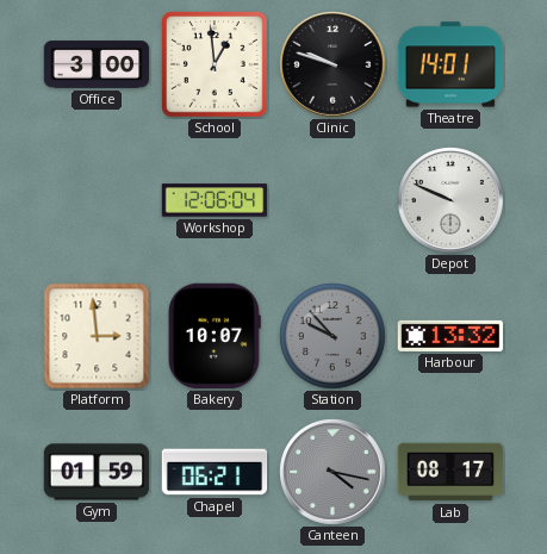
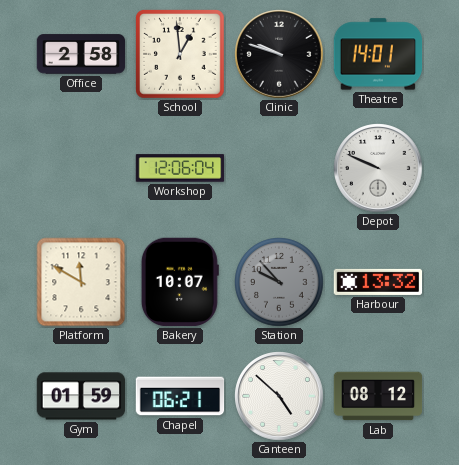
Office: 3:00 -> 2:58 (81, 54)
Platform: 2:59 -> 11:50 (81, 282)
Canteen: 4:17 -> 4:52 (279, 396)
Canteen dial: grey -> white (279, 396)
Lab: 08:17 -> 08:12 (378, 396)
